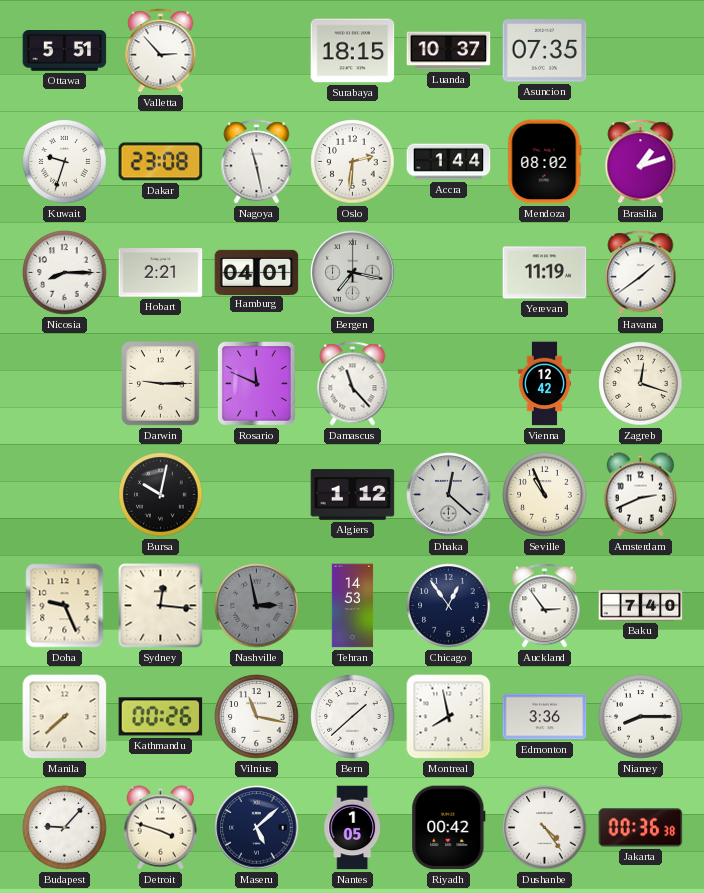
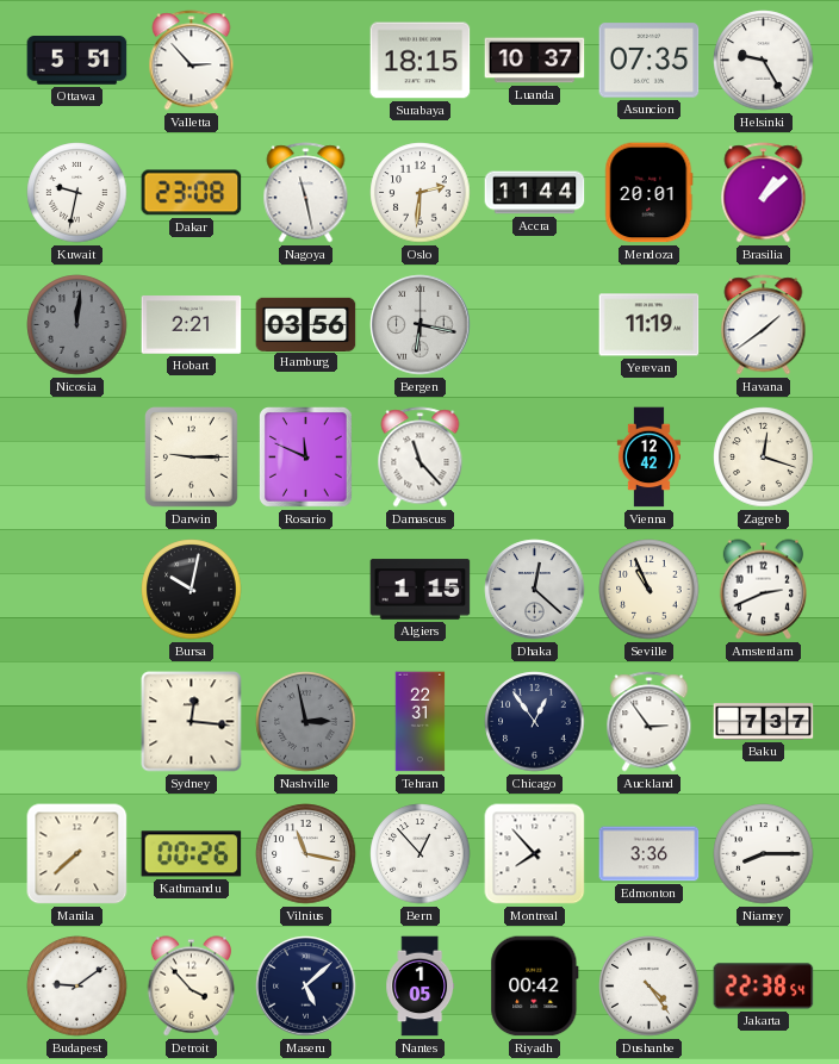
Helsinki: none -> 9:25 (764, 61)
Kuwait: 9:33 -> 9:32 (77, 193)
Accra: 1:44 -> 11:44 (535, 193)
Mendoza: 08:02 -> 20:01 (650, 193)
Brasilia: 1:12 -> 1:08 (764, 193)
Nicosia: 8:15 -> 12:01 (77, 325)
Nicosia dial: white -> grey (77, 325)
Hamburg: 04:01 -> 03:56 (306, 324)
Bergen: 7:17 -> 6:17 (421, 325)
Algiers: 1:12 -> 1:15 (421, 590)
Doha: 9:26 -> none (65, 606)
Tehran: 14:53 -> 22:31 (421, 722)
Baku: 7:40 -> 7:37 (764, 722)
Bern: 1:38 -> 12:53 (421, 854)
Montreal: 7:58 -> 7:53 (535, 854)
Budapest: 9:07 -> 9:09 (77, 987)
Detroit: 3:48 -> 3:53 (191, 987)
Jakarta: 00:36 -> 22:38 (764, 987)
